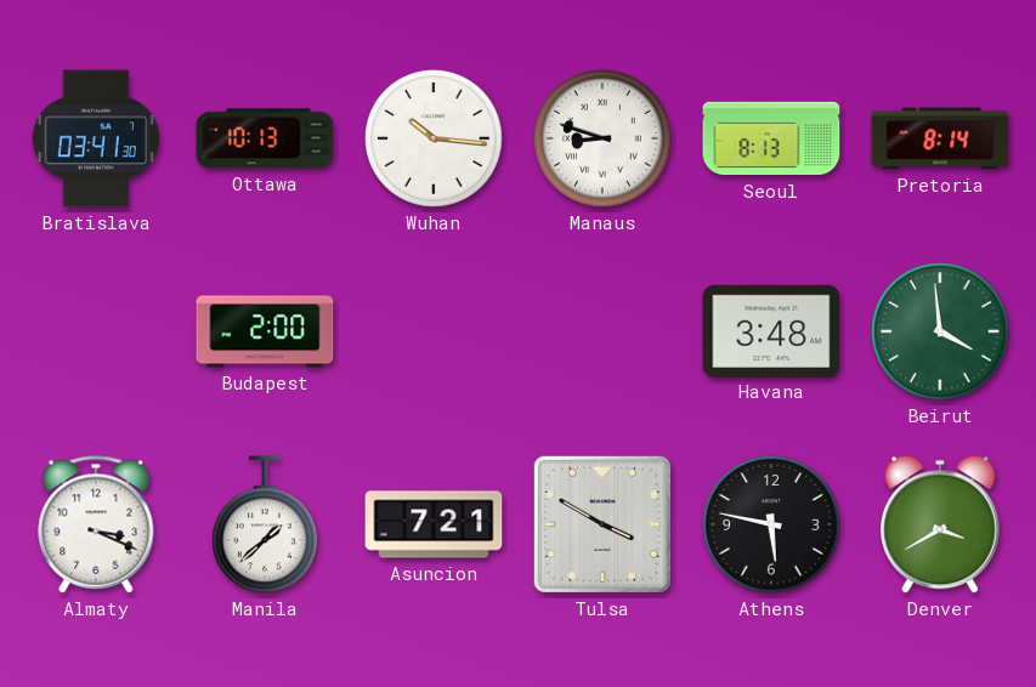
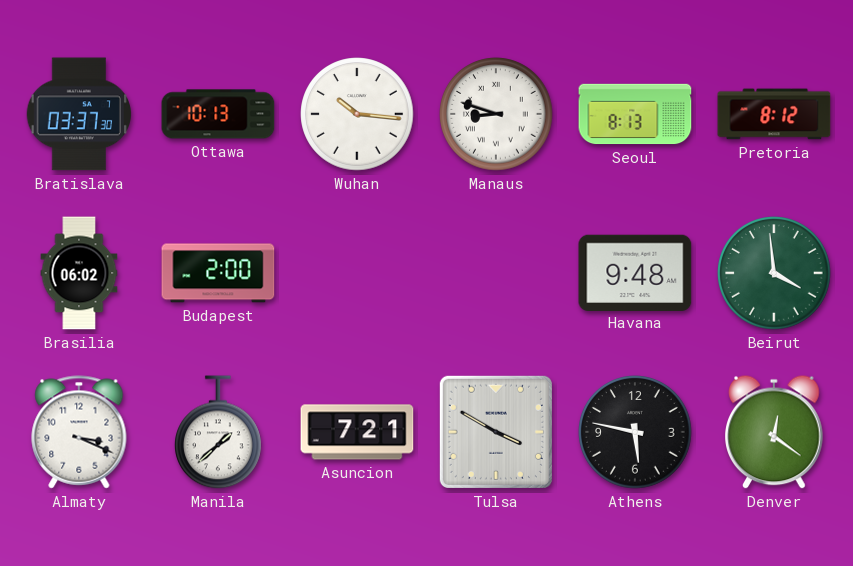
Bratislava: 03:41 -> 03:37 (78, 114)
Pretoria: 8:14 -> 8:12 (774, 114)
Brasilia: none -> 06:02 (79, 273)
Havana: 3:48 -> 9:48 (635, 272)
Denver: 3:40 -> 12:21 (775, 432)
